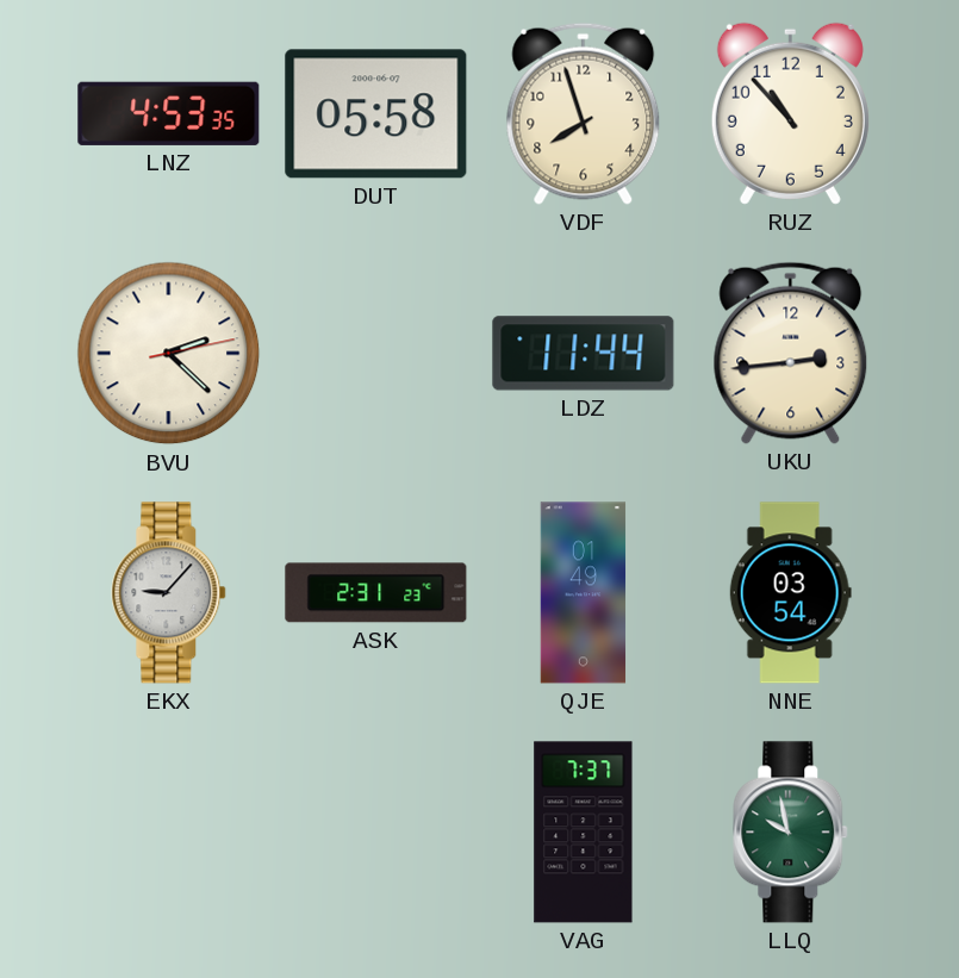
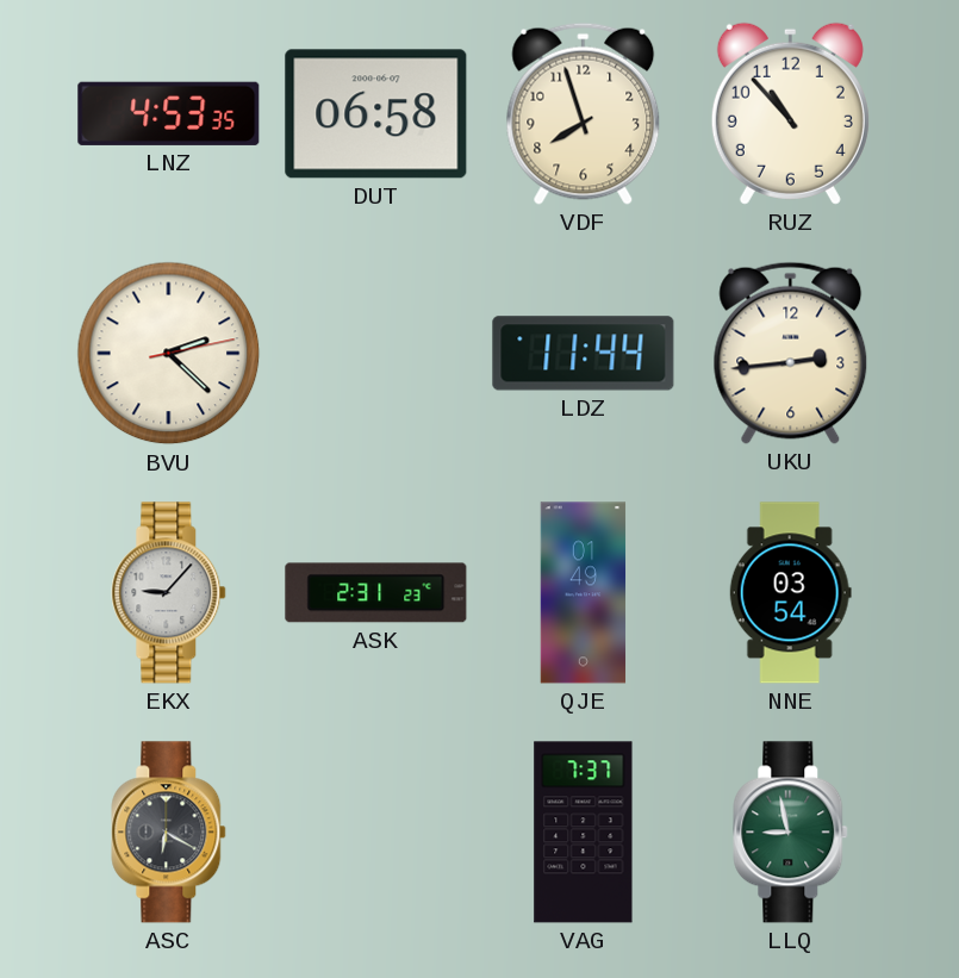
DUT: 05:58 -> 06:58 (376, 114)
ASC: none -> 6:20 (169, 833)
LLQ: 9:58 -> 8:58 (791, 833)
